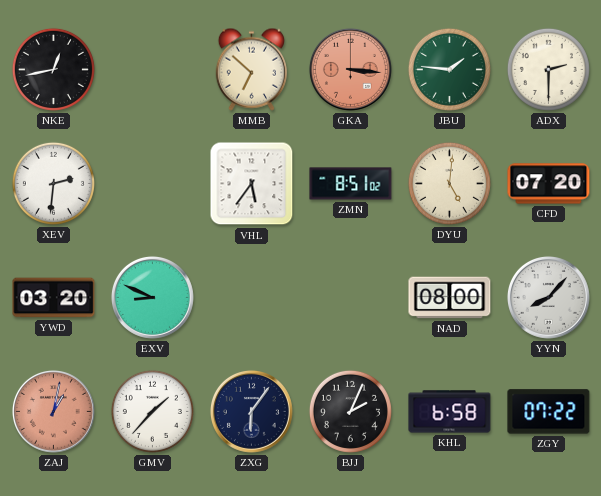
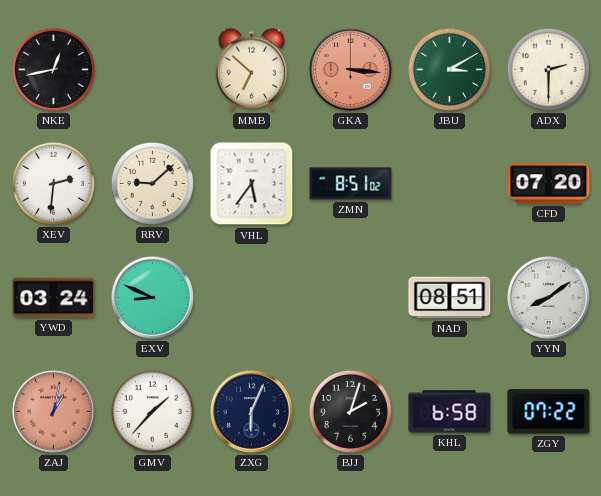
JBU: 1:46 -> 3:10 (449, 69)
RRV: none -> 9:08 (152, 183)
DYU: 5:01 -> none (449, 183)
YWD: 03:20 -> 03:24 (54, 298)
NAD: 08:00 -> 08:51 (450, 298)
YYN: 8:07 -> 8:09 (548, 297)
ZXG: 6:06 -> 6:04 (251, 411)
BJJ: 2:04 -> 2:03 (350, 411)
